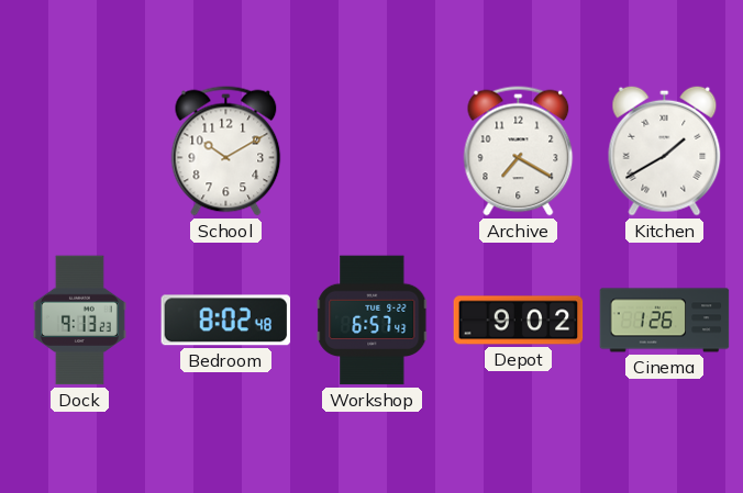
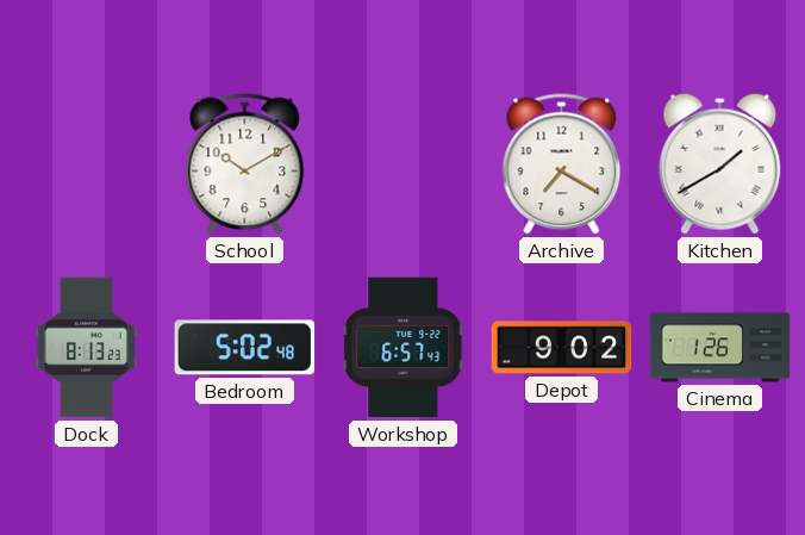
Dock: 9:13 -> 8:13 (86, 348)
Bedroom: 8:02 -> 5:02 (245, 348)
